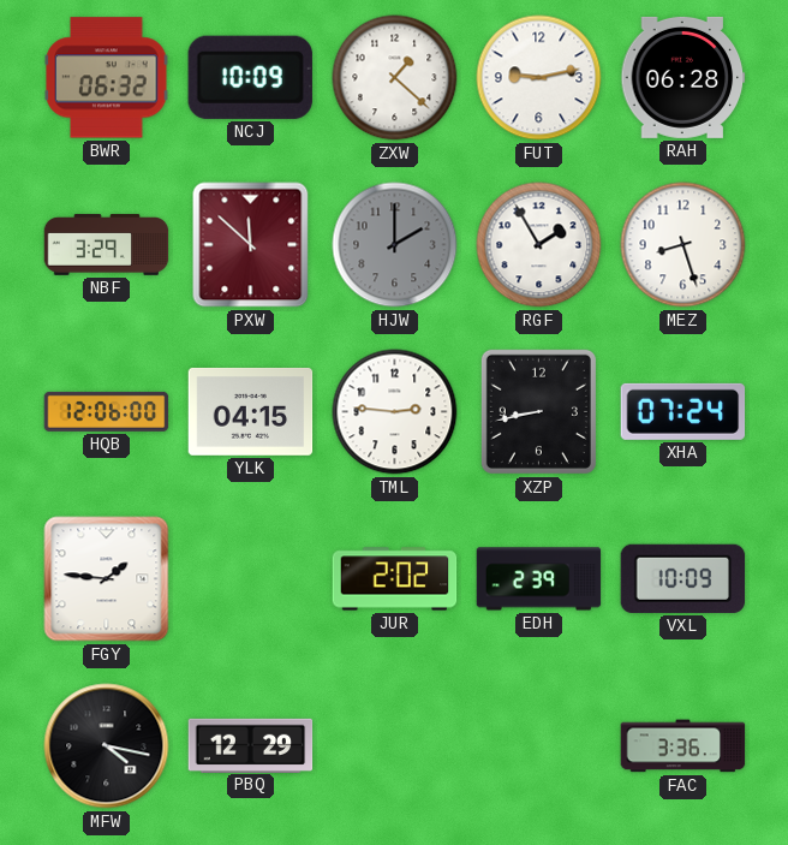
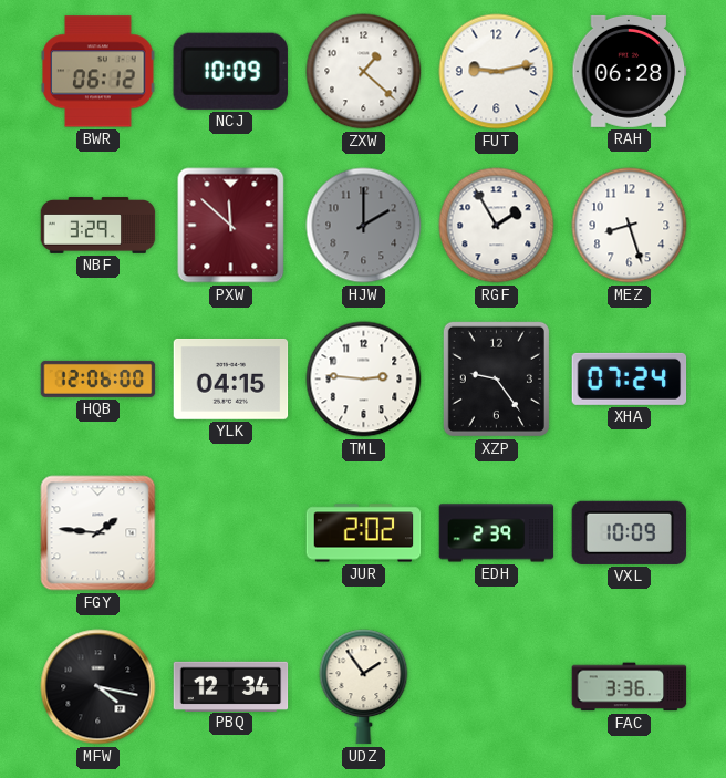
BWR: 06:32 -> 06:12 (98, 72)
XZP: 8:43 -> 9:24 (496, 378)
PBQ: 12:29 -> 12:34 (231, 686)
UDZ: none -> 1:54 (364, 687)
